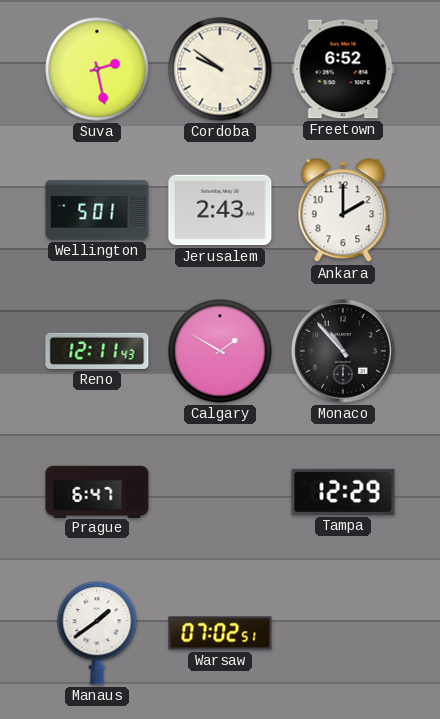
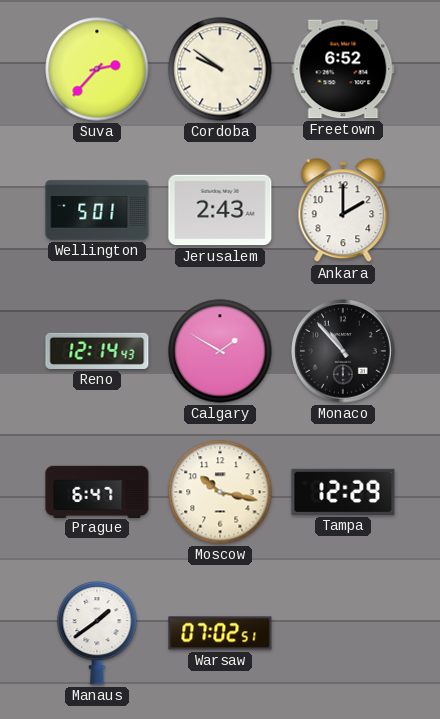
Suva: 2:28 -> 2:37 (97, 69)
Reno: 12:11 -> 12:14 (97, 351)
Moscow: none -> 10:17 (220, 492)
